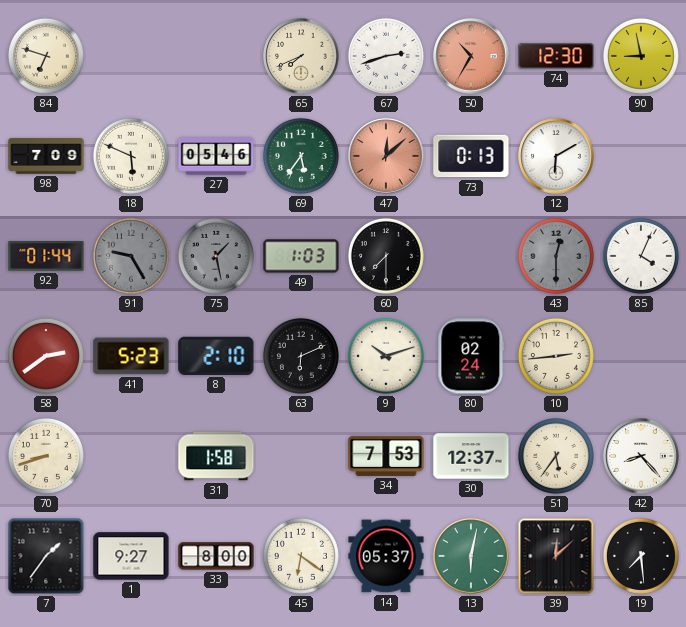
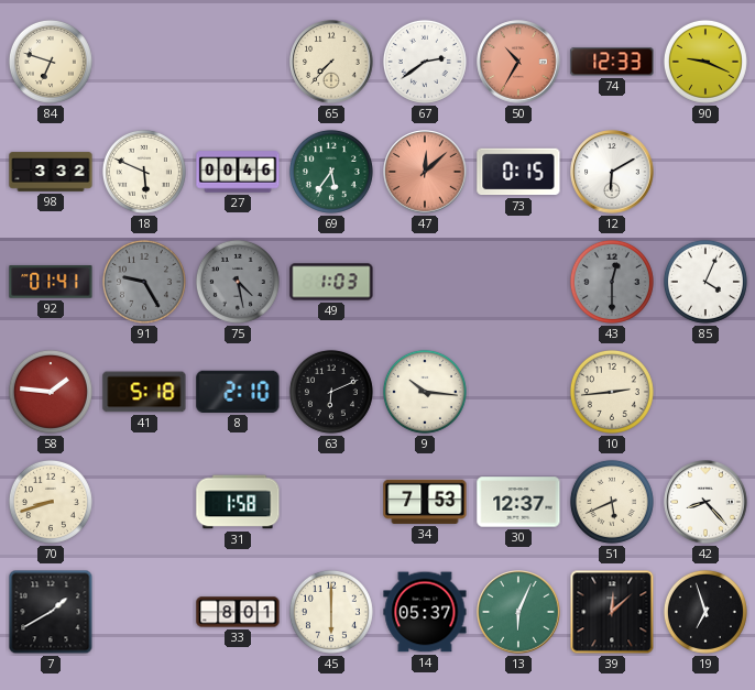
65: 7:41 -> 7:37 (331, 62)
67: 2:42 -> 2:39 (425, 62)
74: 12:30 -> 12:33 (612, 62)
90: 8:58 -> 9:19 (705, 62)
98: 7:09 -> 3:32 (51, 172)
27: 05:46 -> 00:46 (238, 172)
73: 0:13 -> 0:15 (518, 172)
92: 01:44 -> 01:41 (51, 282)
75: 1:28 -> 4:28 (238, 282)
60: 7:30 -> none (386, 256)
58: 2:39 -> 1:46 (51, 392)
41: 5:23 -> 5:18 (144, 392)
9: 10:12 -> 10:16 (425, 392)
80: 02:24 -> none (471, 356)
51: 5:36 -> 5:41 (612, 502)
7: 1:36 -> 1:40 (51, 612)
1: 9:27 -> none (131, 556)
33: 8:00 -> 8:01 (238, 612)
45: 6:21 -> 6:00 (331, 612)
13: 6:02 -> 6:04 (518, 612)
19: 7:29 -> 6:57 (705, 612)
